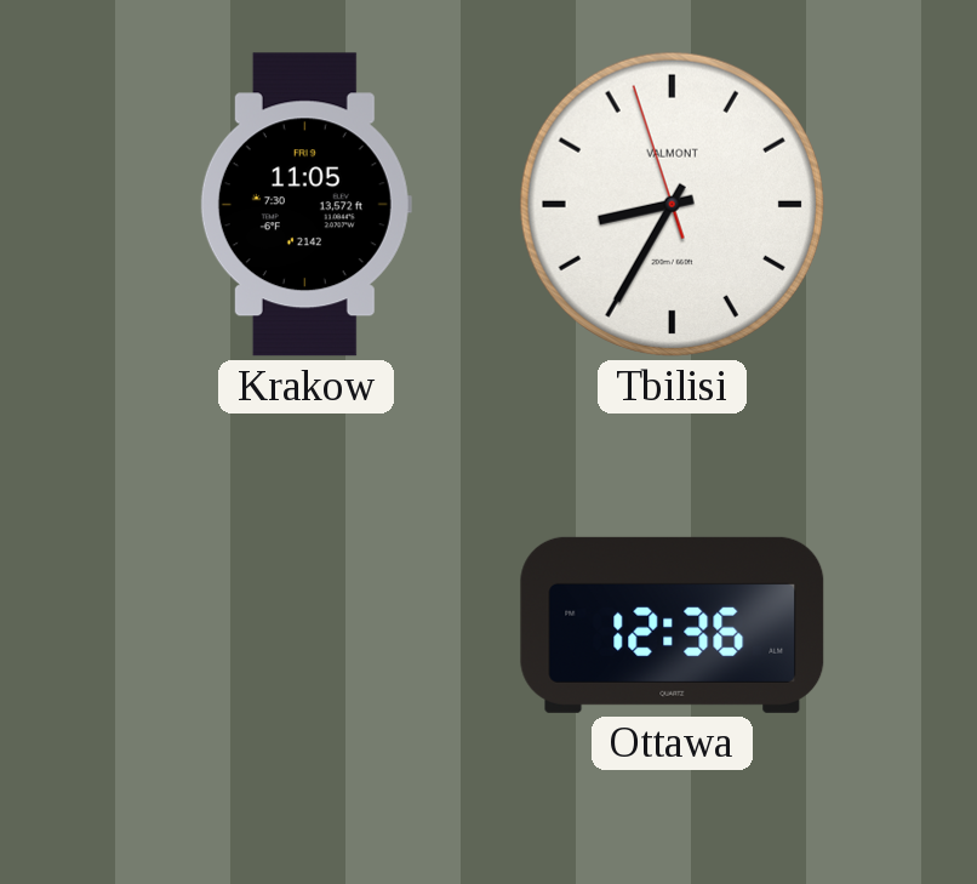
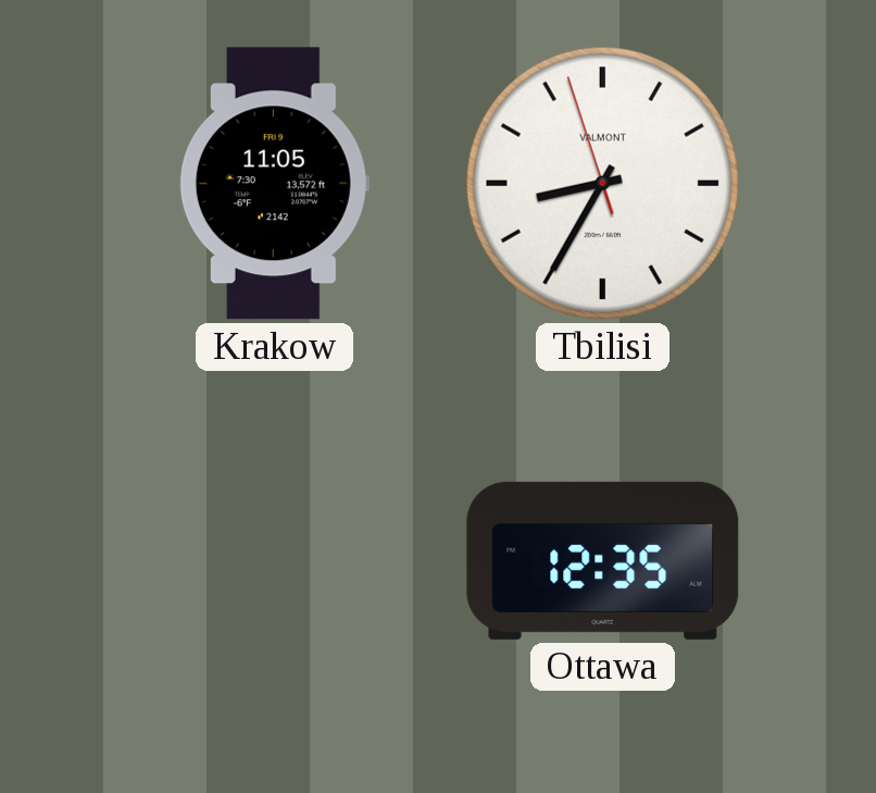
Ottawa: 12:36 -> 12:35 (603, 560)
